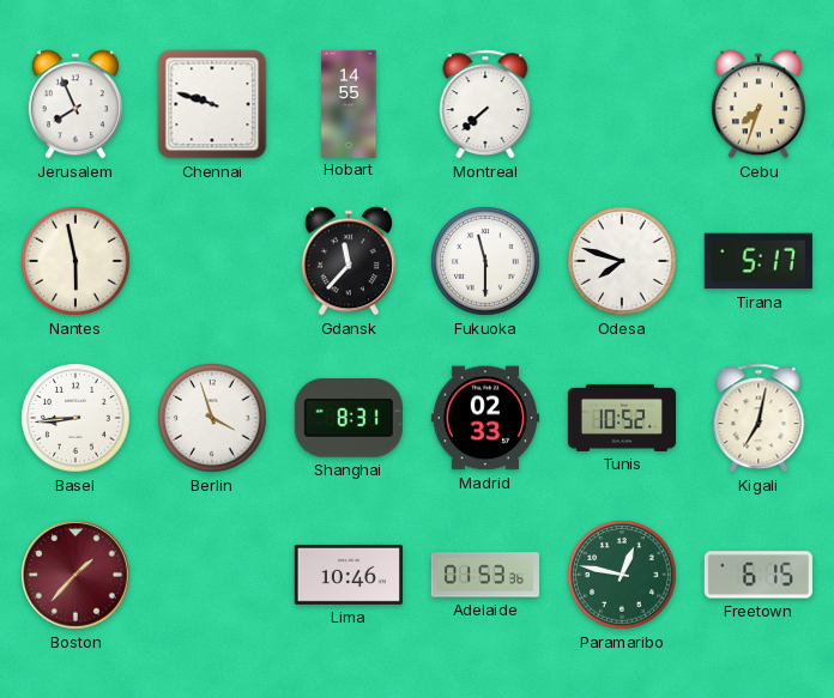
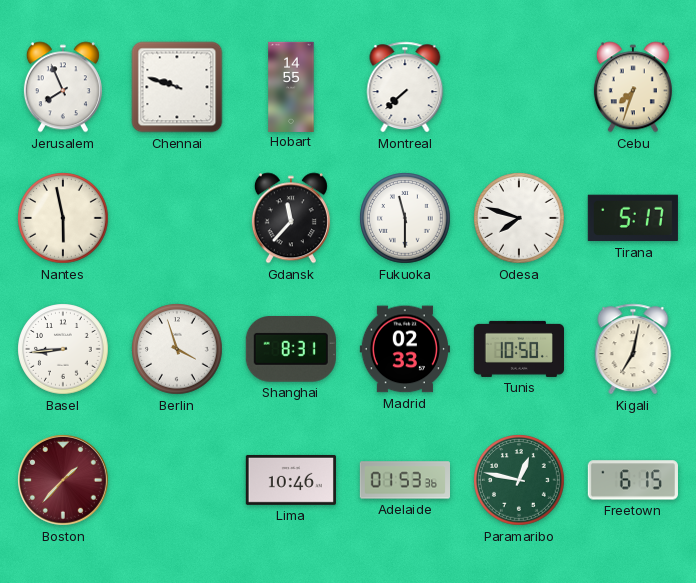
Tunis: 10:52 -> 10:50 (518, 349)
